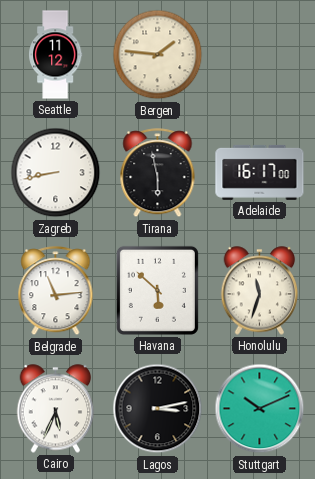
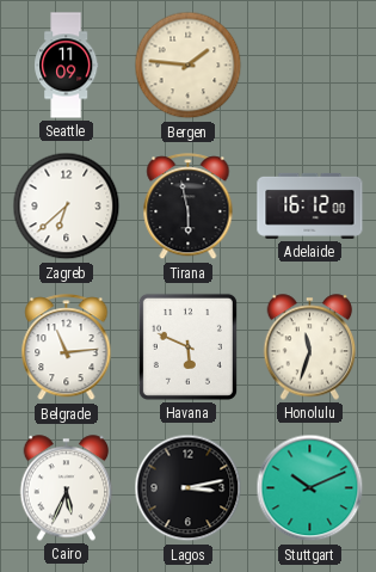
Seattle: 11:12 -> 11:09 (67, 66)
Zagreb: 8:43 -> 6:38 (67, 207)
Adelaide: 16:17 -> 16:12 (310, 205)
Havana: 5:52 -> 5:49 (187, 346)
